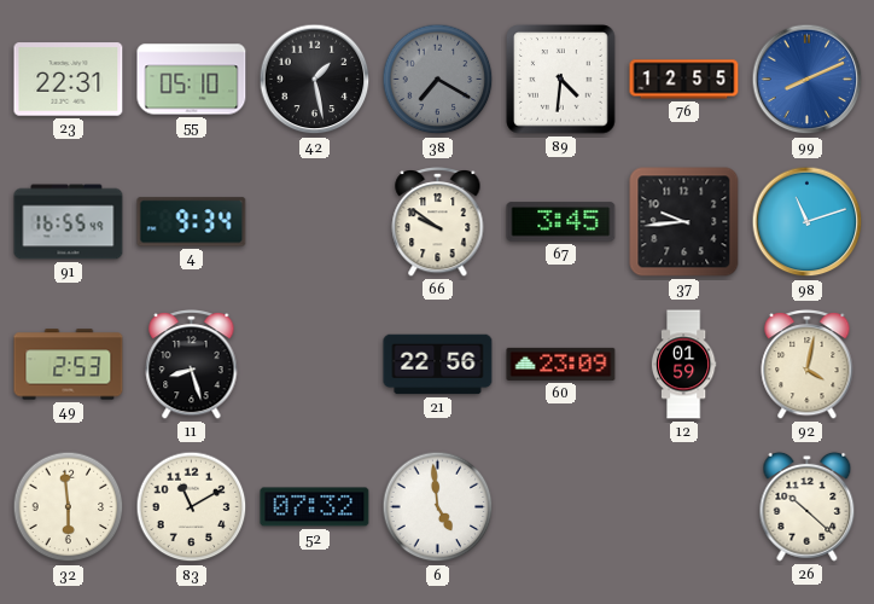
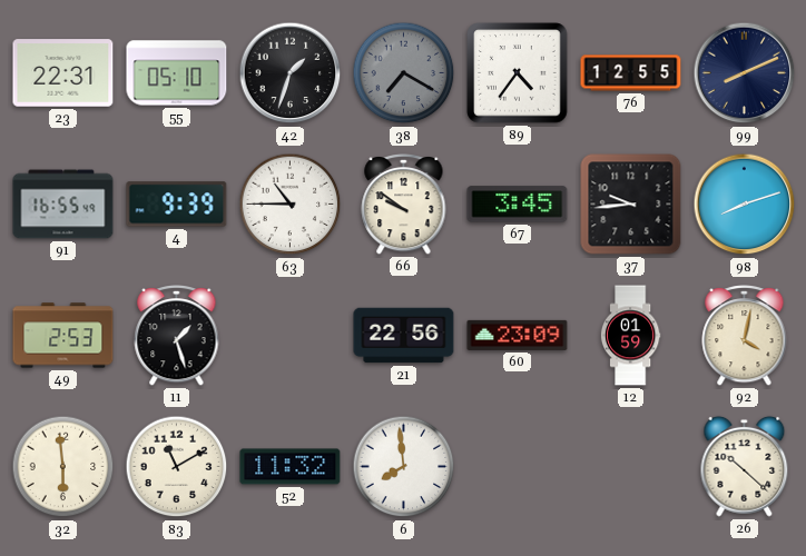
42: 1:28 -> 1:33 (291, 73)
89: 4:31 -> 4:36 (518, 73)
99 dial: blue -> navy (745, 73)
4: 9:34 -> 9:39 (177, 205)
63: none -> 10:45 (291, 205)
98: 11:12 -> 8:12 (745, 205)
11: 8:27 -> 1:27 (177, 335)
52: 07:32 -> 11:32 (291, 467)
6: 4:59 -> 7:59 (404, 467)
